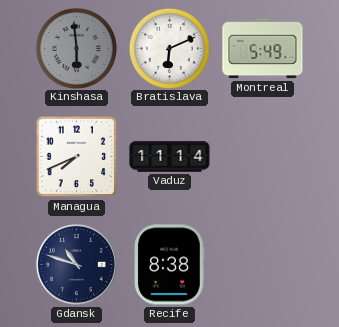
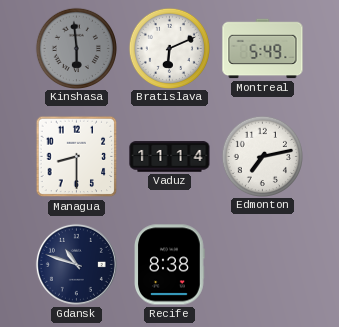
Managua: 7:41 -> 8:30 (77, 157)
Edmonton: none -> 7:13 (262, 156)
